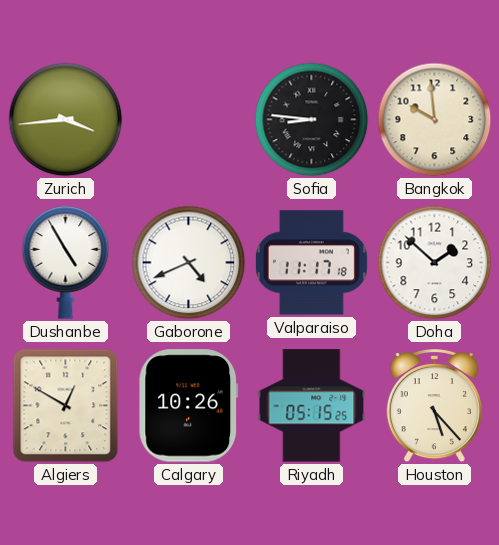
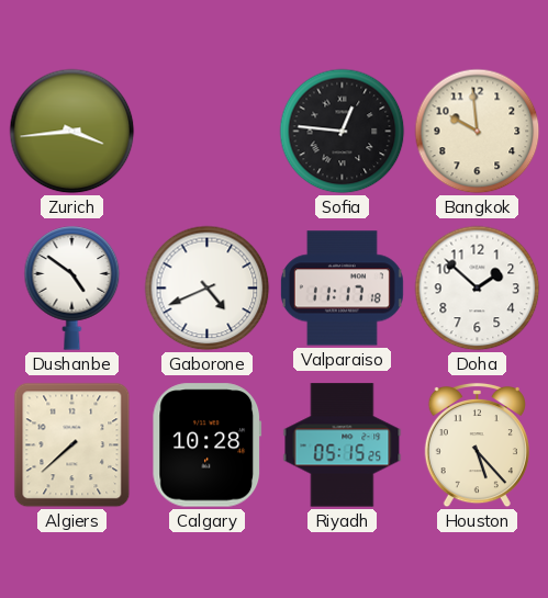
Sofia: 8:46 -> 12:46 (343, 132)
Dushanbe: 4:55 -> 4:51 (72, 289)
Algiers: 12:50 -> 7:38 (72, 445)
Calgary: 10:26 -> 10:28 (208, 445)
